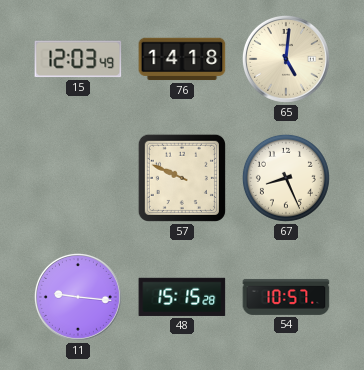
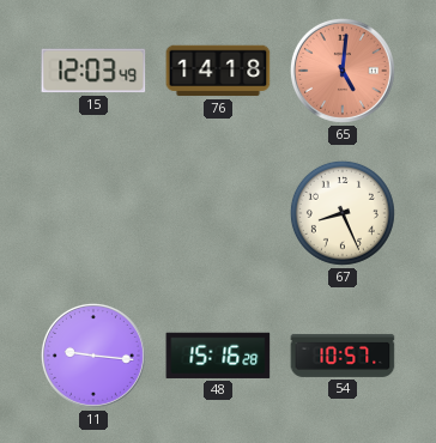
65 dial: cream -> salmon (343, 71)
57: 9:49 -> none (182, 178)
48: 15:15 -> 15:16 (218, 356)
